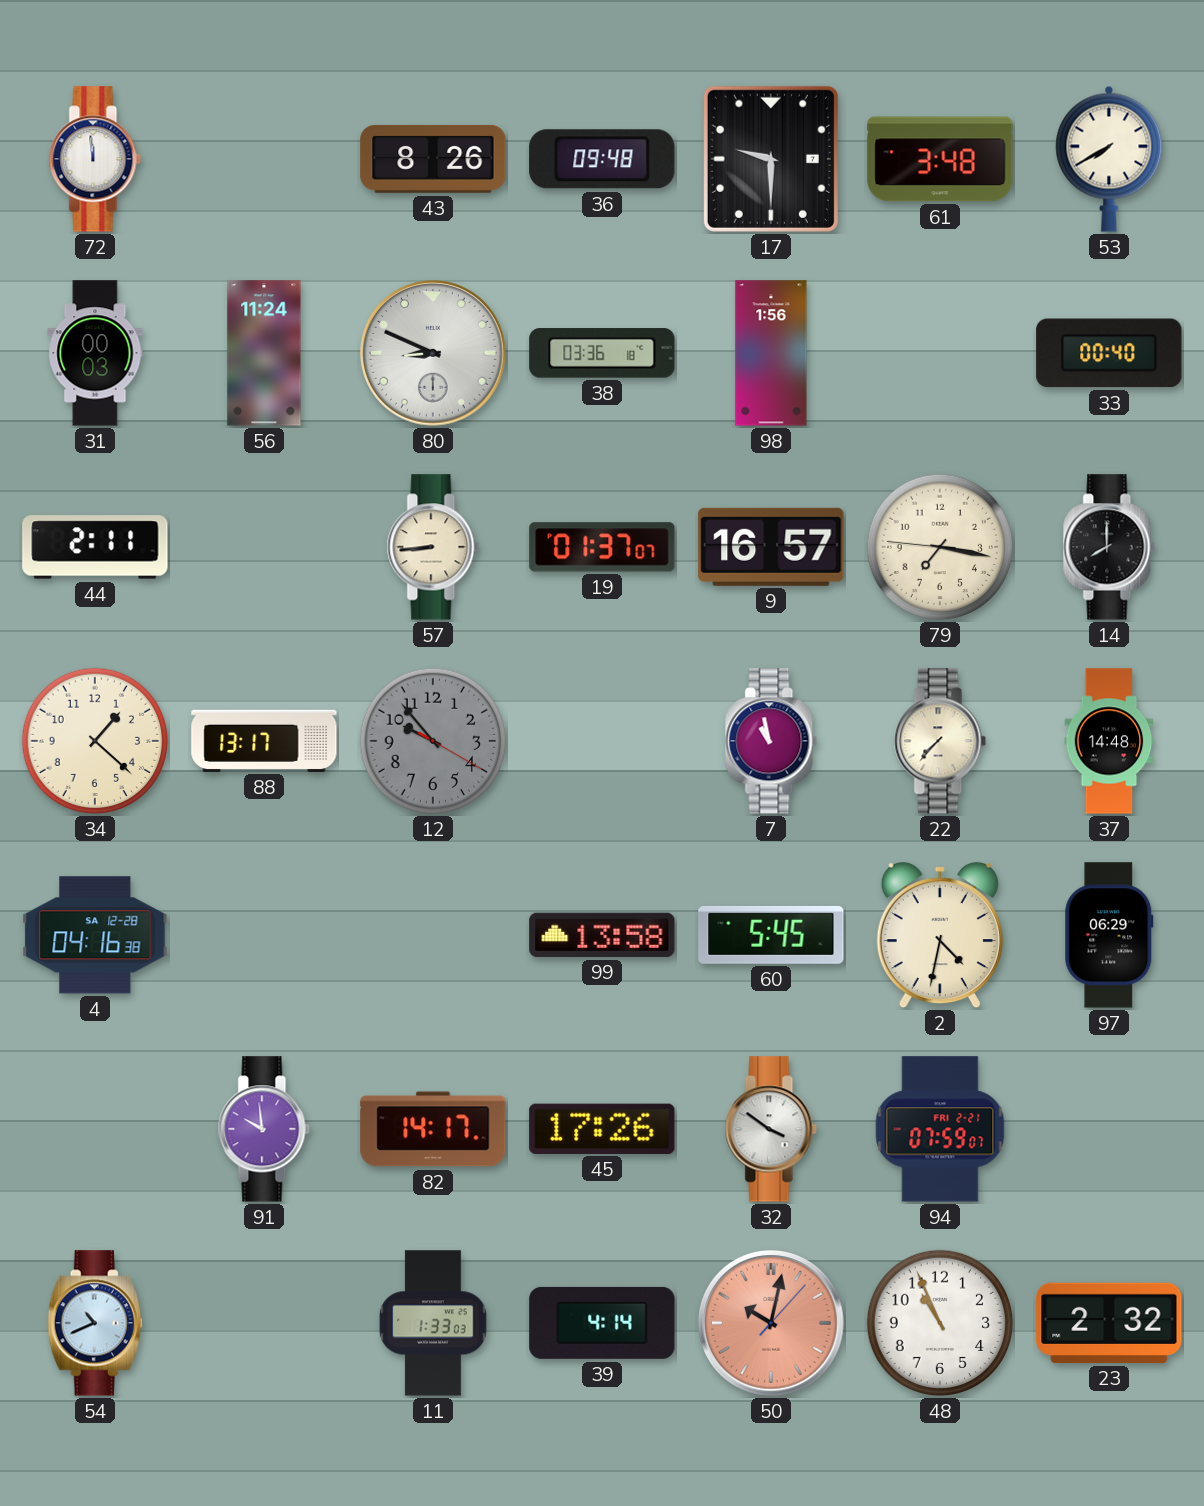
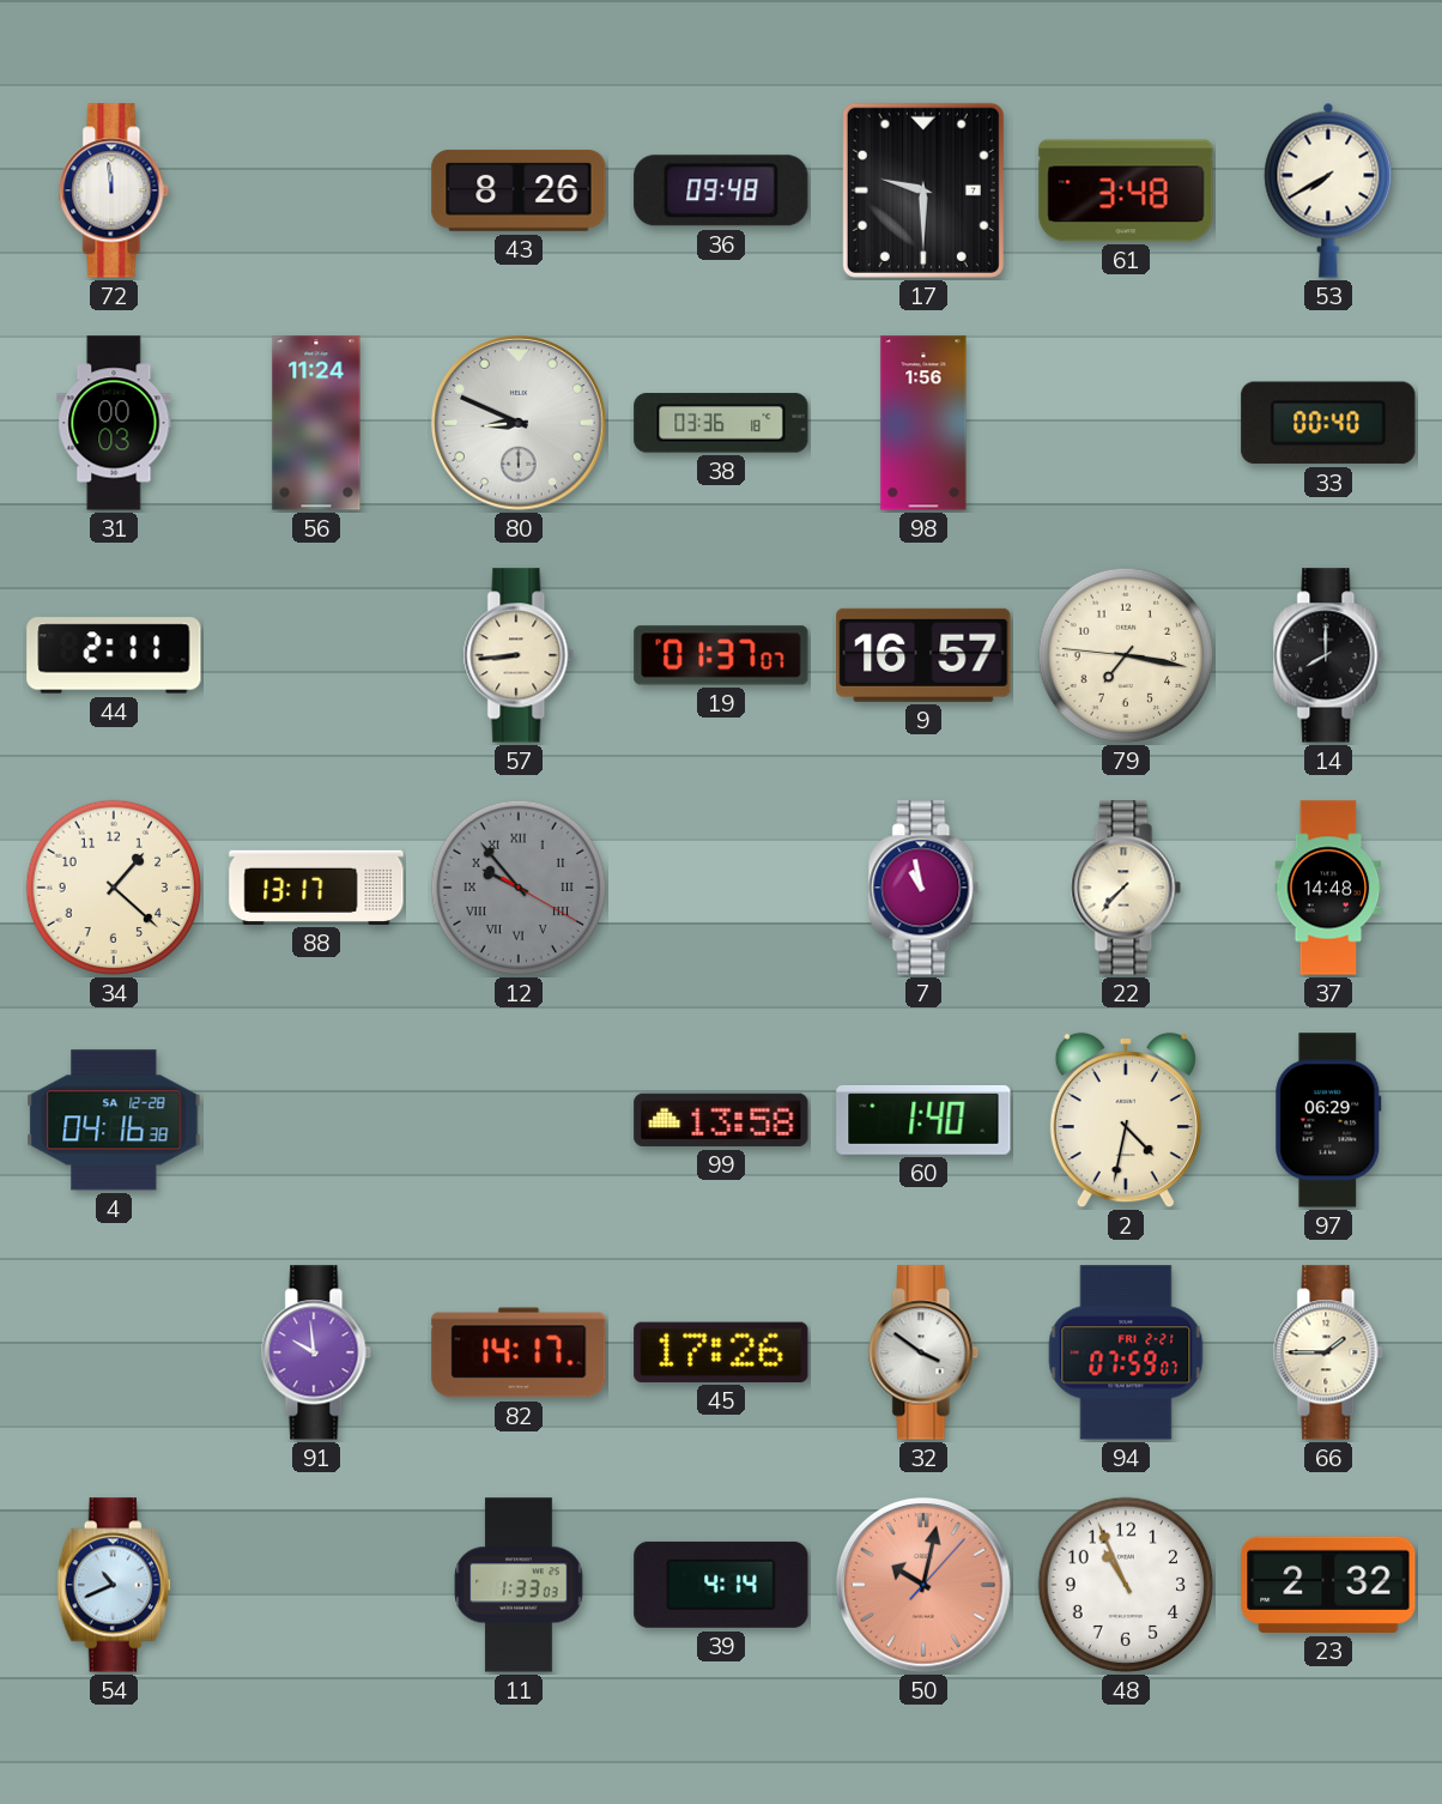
12 numerals: Arabic -> Roman (519, 888)
60: 5:45 -> 1:40 (923, 1120)
66: none -> 1:45 (1328, 1352)
